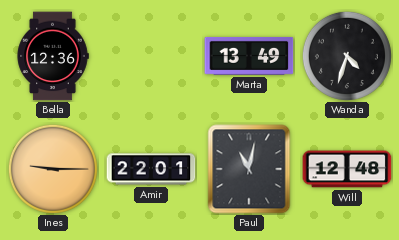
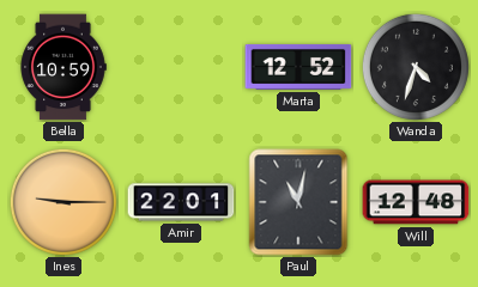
Bella: 12:36 -> 10:59 (63, 67)
Marta: 13:49 -> 12:52 (298, 67)
